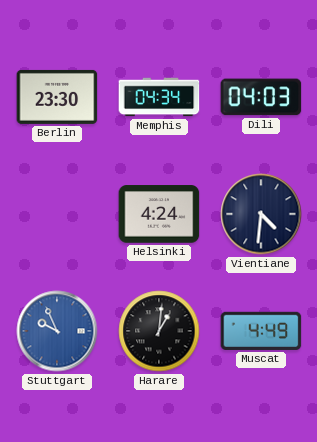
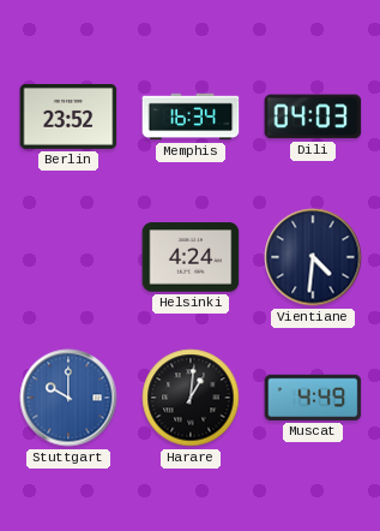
Berlin: 23:30 -> 23:52 (68, 117)
Memphis: 04:34 -> 16:34 (191, 117)
Stuttgart: 9:56 -> 10:00 (68, 398)
